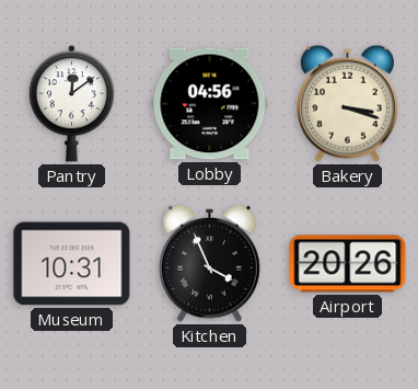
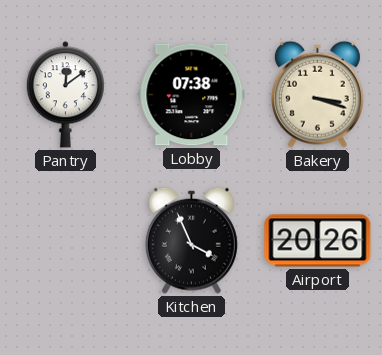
Lobby: 04:56 -> 07:38 (192, 95)
Museum: 10:31 -> none (72, 264)
